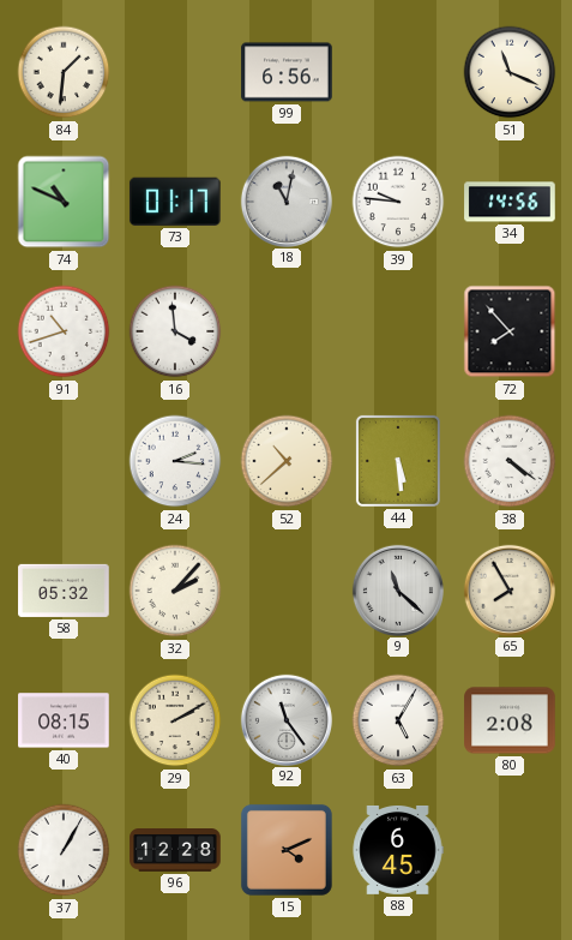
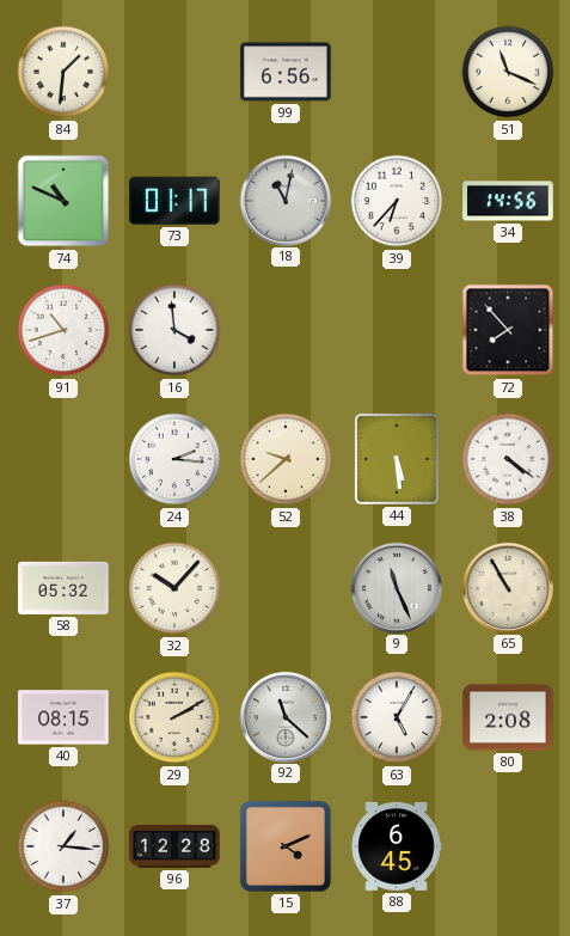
39: 9:46 -> 6:37 (397, 201)
52: 10:38 -> 9:38 (286, 459)
32: 2:07 -> 10:07 (174, 588)
9: 11:22 -> 11:26 (396, 587)
65: 7:55 -> 10:55 (507, 587)
92: 11:24 -> 11:22 (284, 716)
37: 1:05 -> 1:16 (63, 846)
